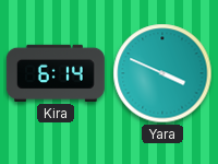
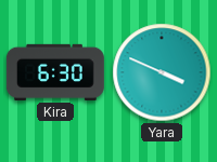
Kira: 6:14 -> 6:30 (55, 72)
